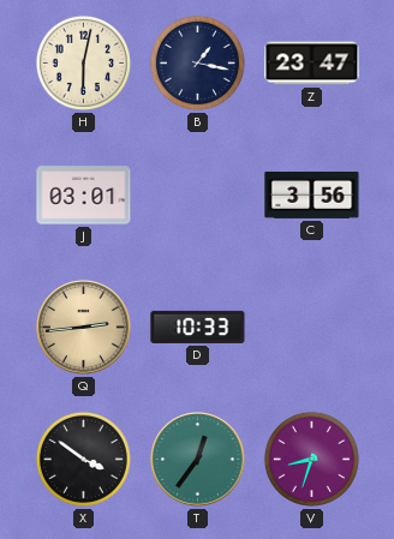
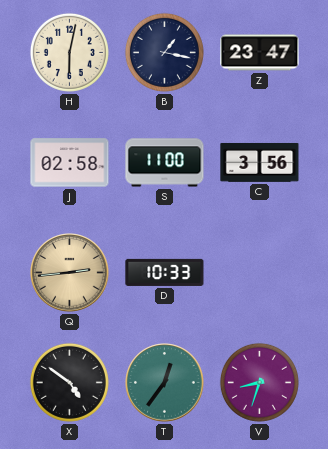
J: 03:01 -> 02:58 (70, 163)
S: none -> 11:00 (165, 163)
X: 3:51 -> 4:51 (69, 382)
